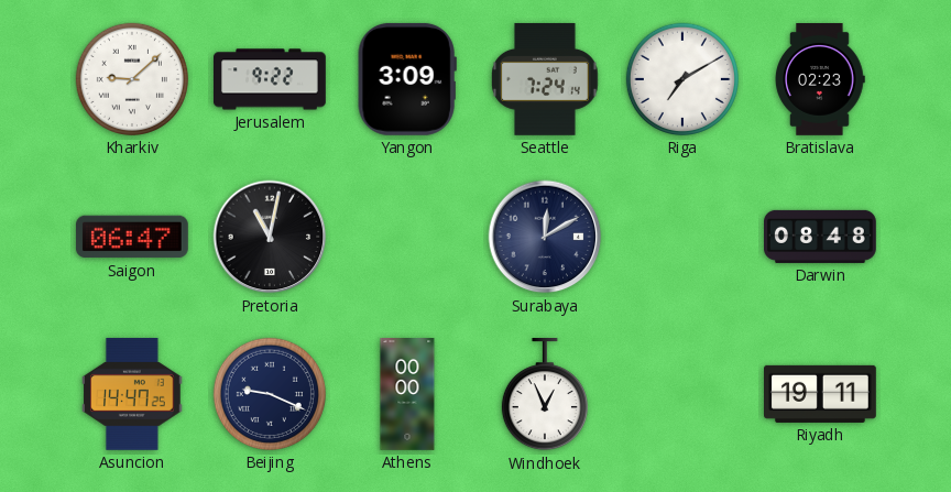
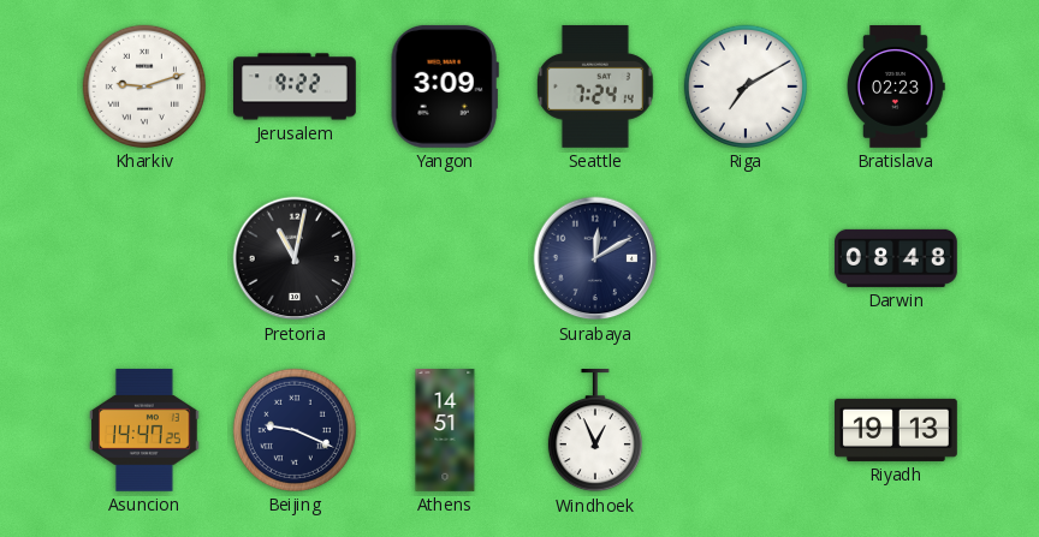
Kharkiv: 9:08 -> 9:12 (144, 86)
Saigon: 06:47 -> none (132, 237)
Athens: 00:00 -> 14:51 (445, 431)
Riyadh: 19:11 -> 19:13 (897, 430)
